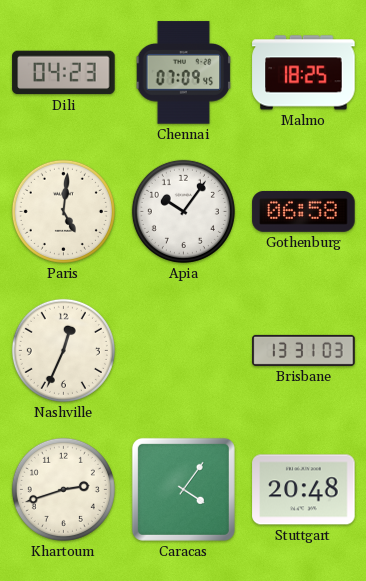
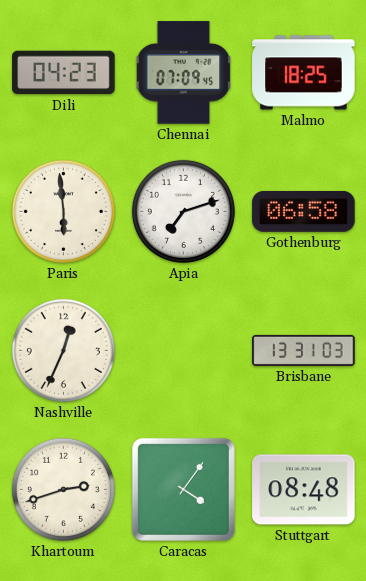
Paris: 5:01 -> 5:59 (63, 211)
Apia: 10:06 -> 7:12 (183, 211)
Stuttgart: 20:48 -> 08:48 (304, 490)
